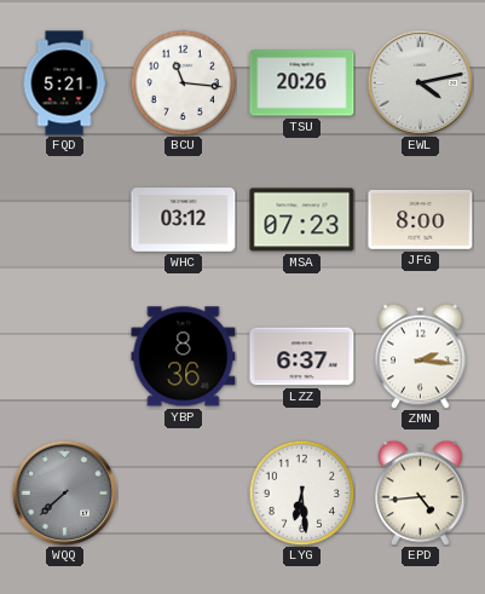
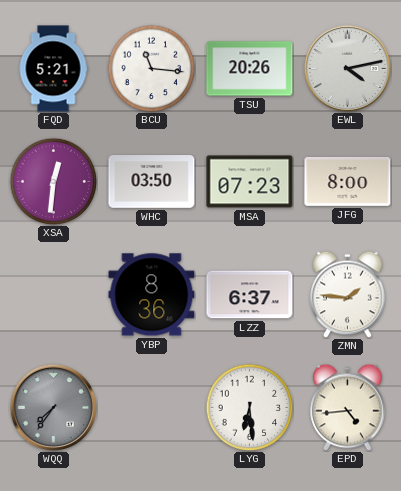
XSA: none -> 12:31 (53, 181)
WHC: 03:12 -> 03:50 (152, 182)
ZMN: 2:16 -> 1:46 (348, 294)
WQQ: 7:38 -> 7:36 (53, 407)
